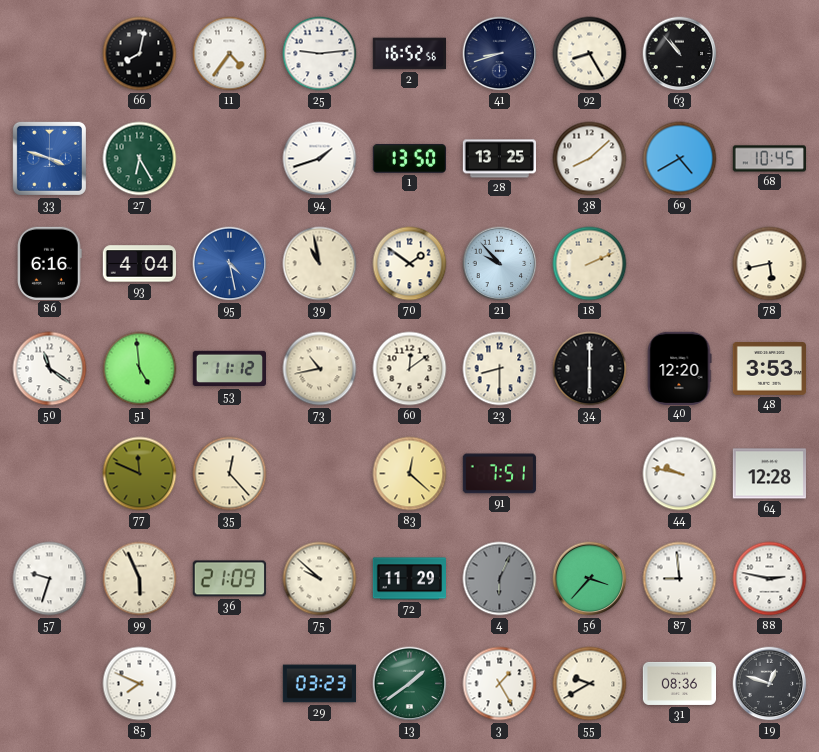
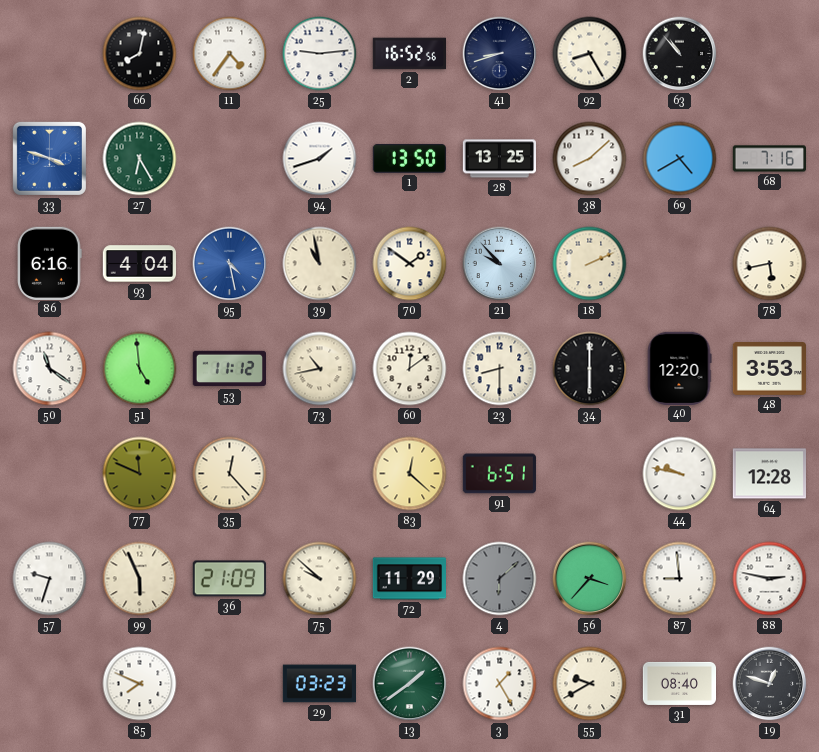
68: 10:45 -> 7:16 (769, 159)
91: 7:51 -> 6:51 (499, 474)
4: 6:04 -> 6:08 (500, 579)
31: 08:36 -> 08:40 (679, 683)
